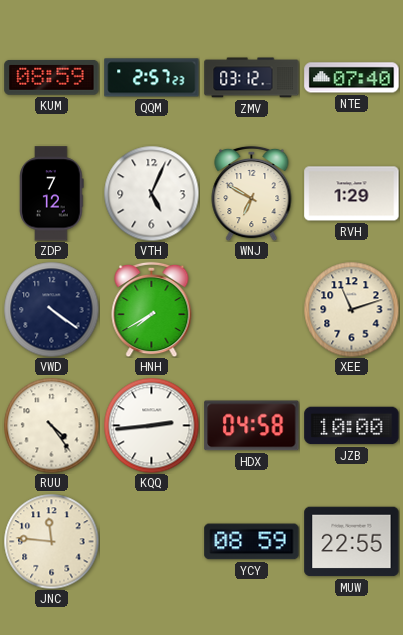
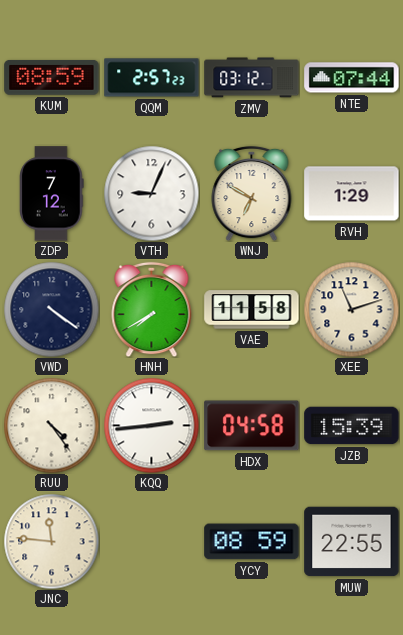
NTE: 07:40 -> 07:44 (352, 78)
VTH: 5:04 -> 9:04 (151, 193)
VAE: none -> 11:58 (252, 310)
JZB: 10:00 -> 15:39 (352, 426)
